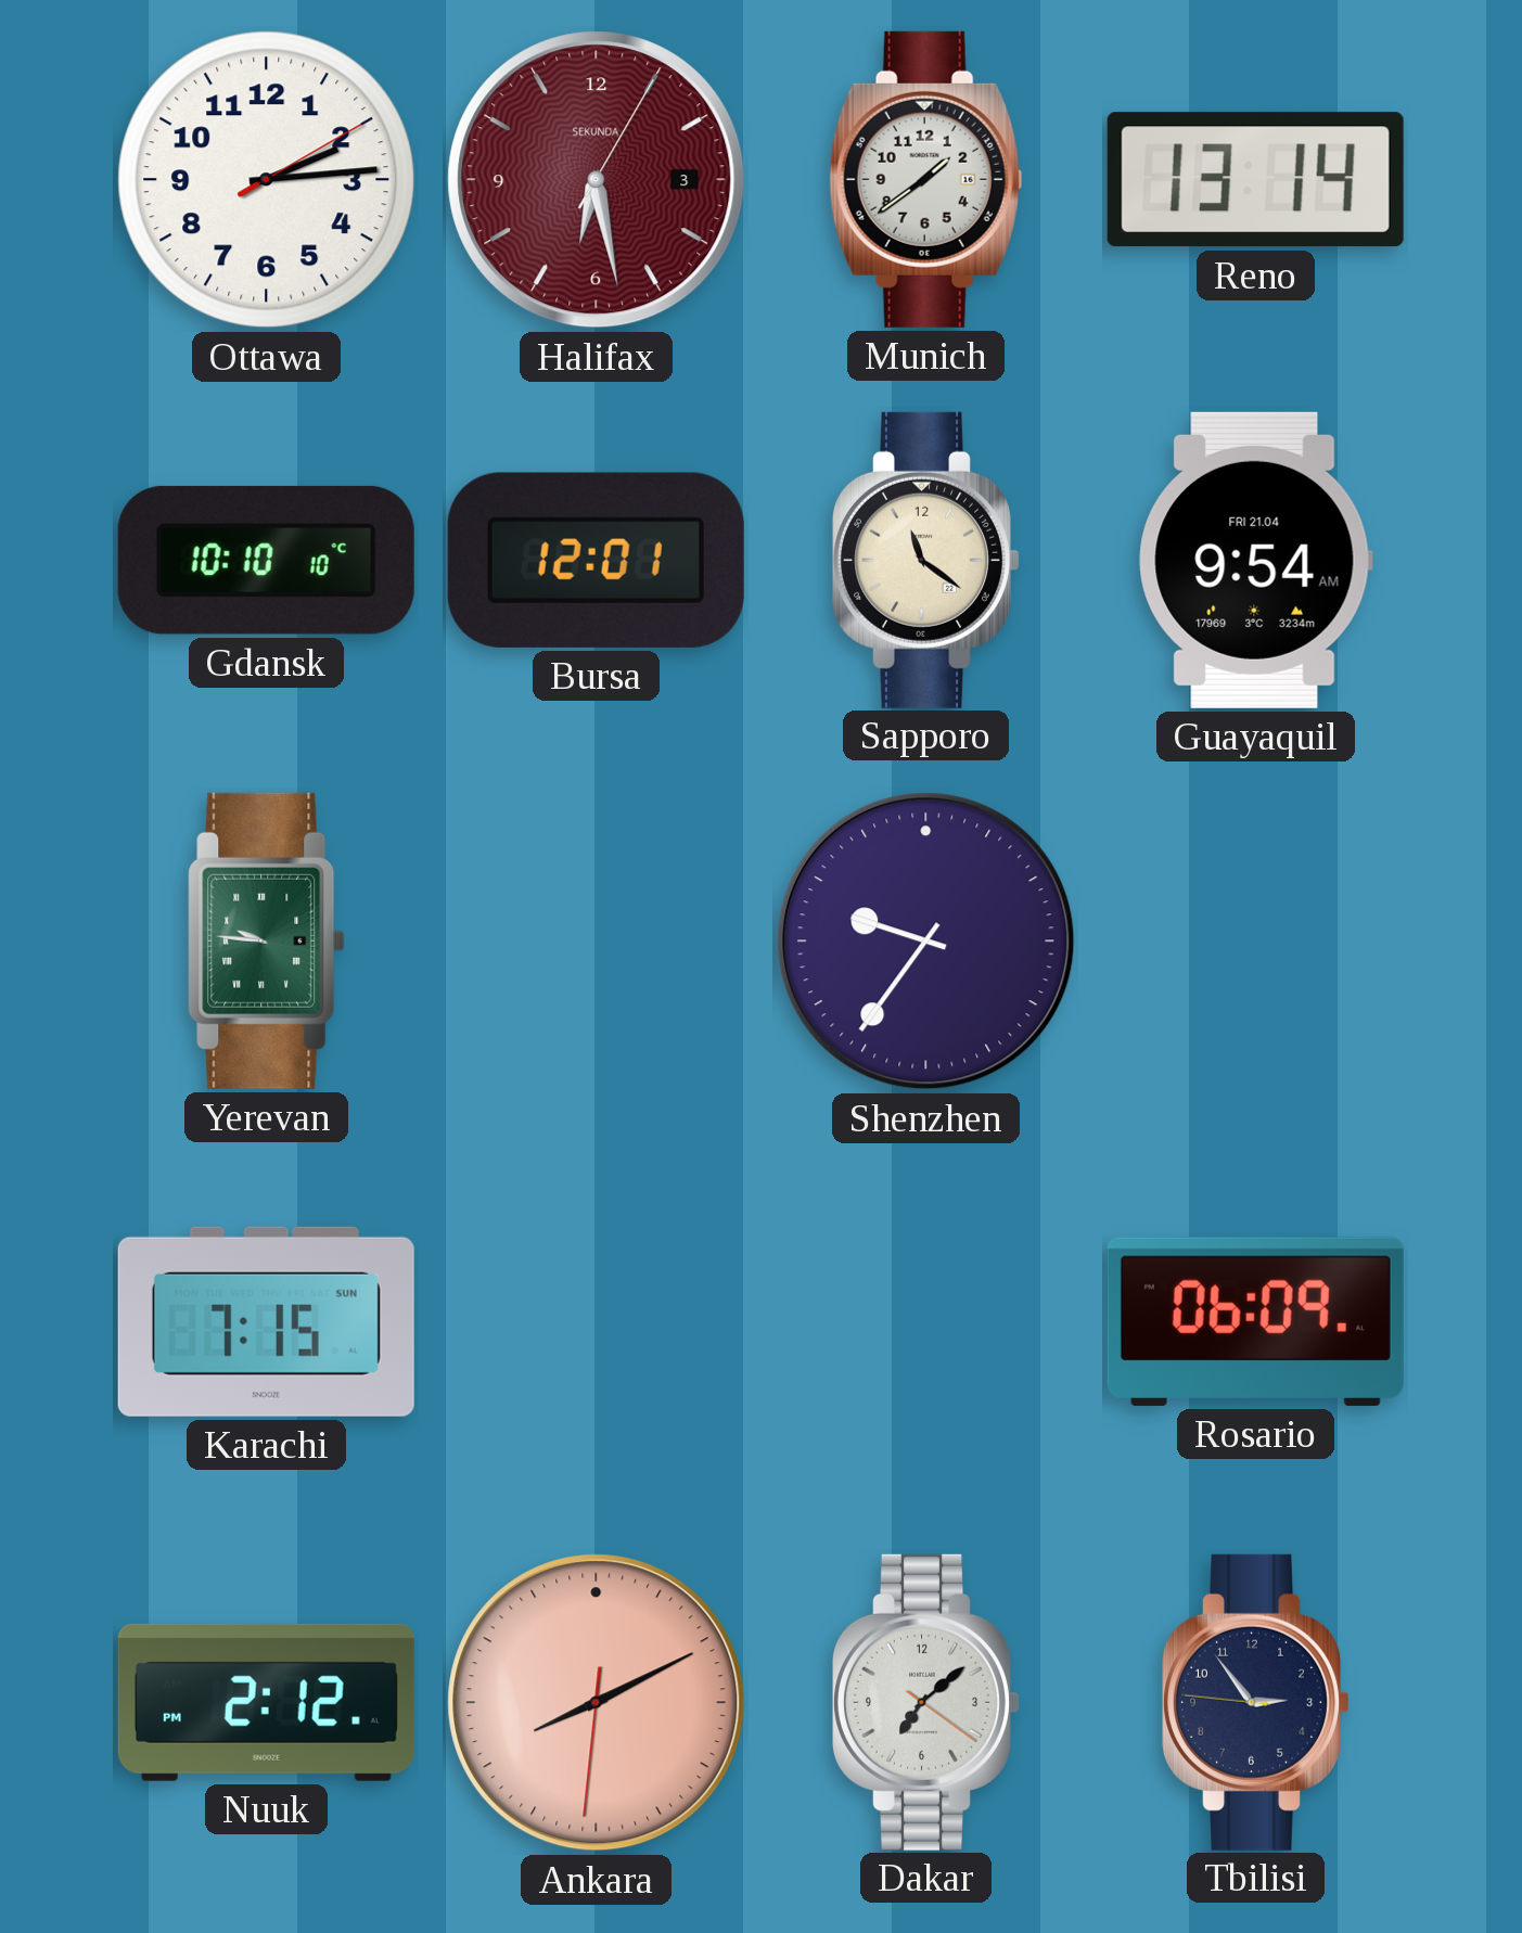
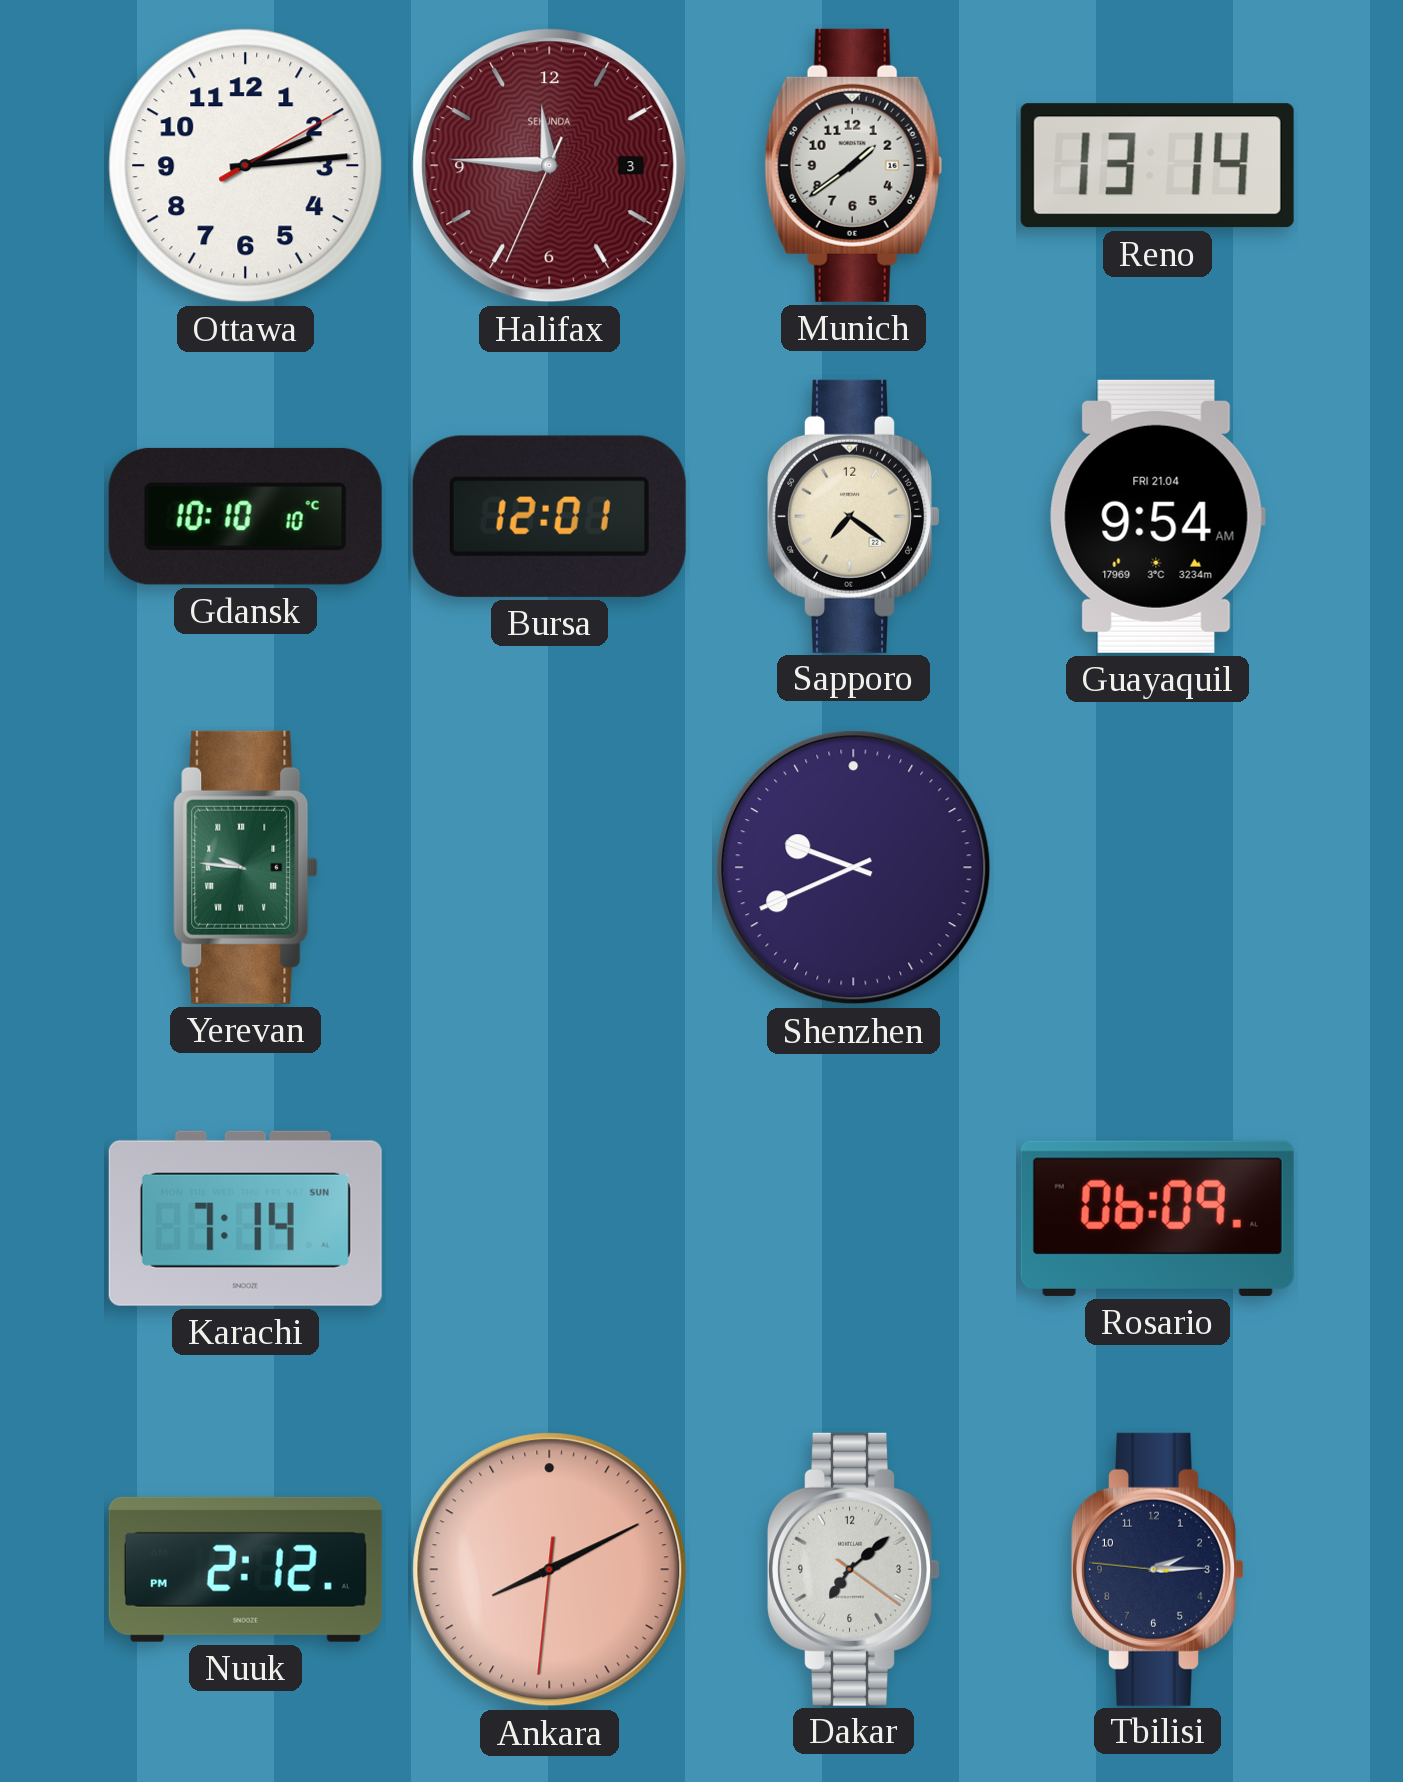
Halifax: 6:28 -> 11:45 (550, 166)
Sapporo: 11:21 -> 7:21 (854, 516)
Shenzhen: 9:36 -> 9:41 (854, 868)
Karachi: 7:15 -> 7:14 (245, 1218)
Tbilisi: 2:53 -> 2:14 (1158, 1569)
